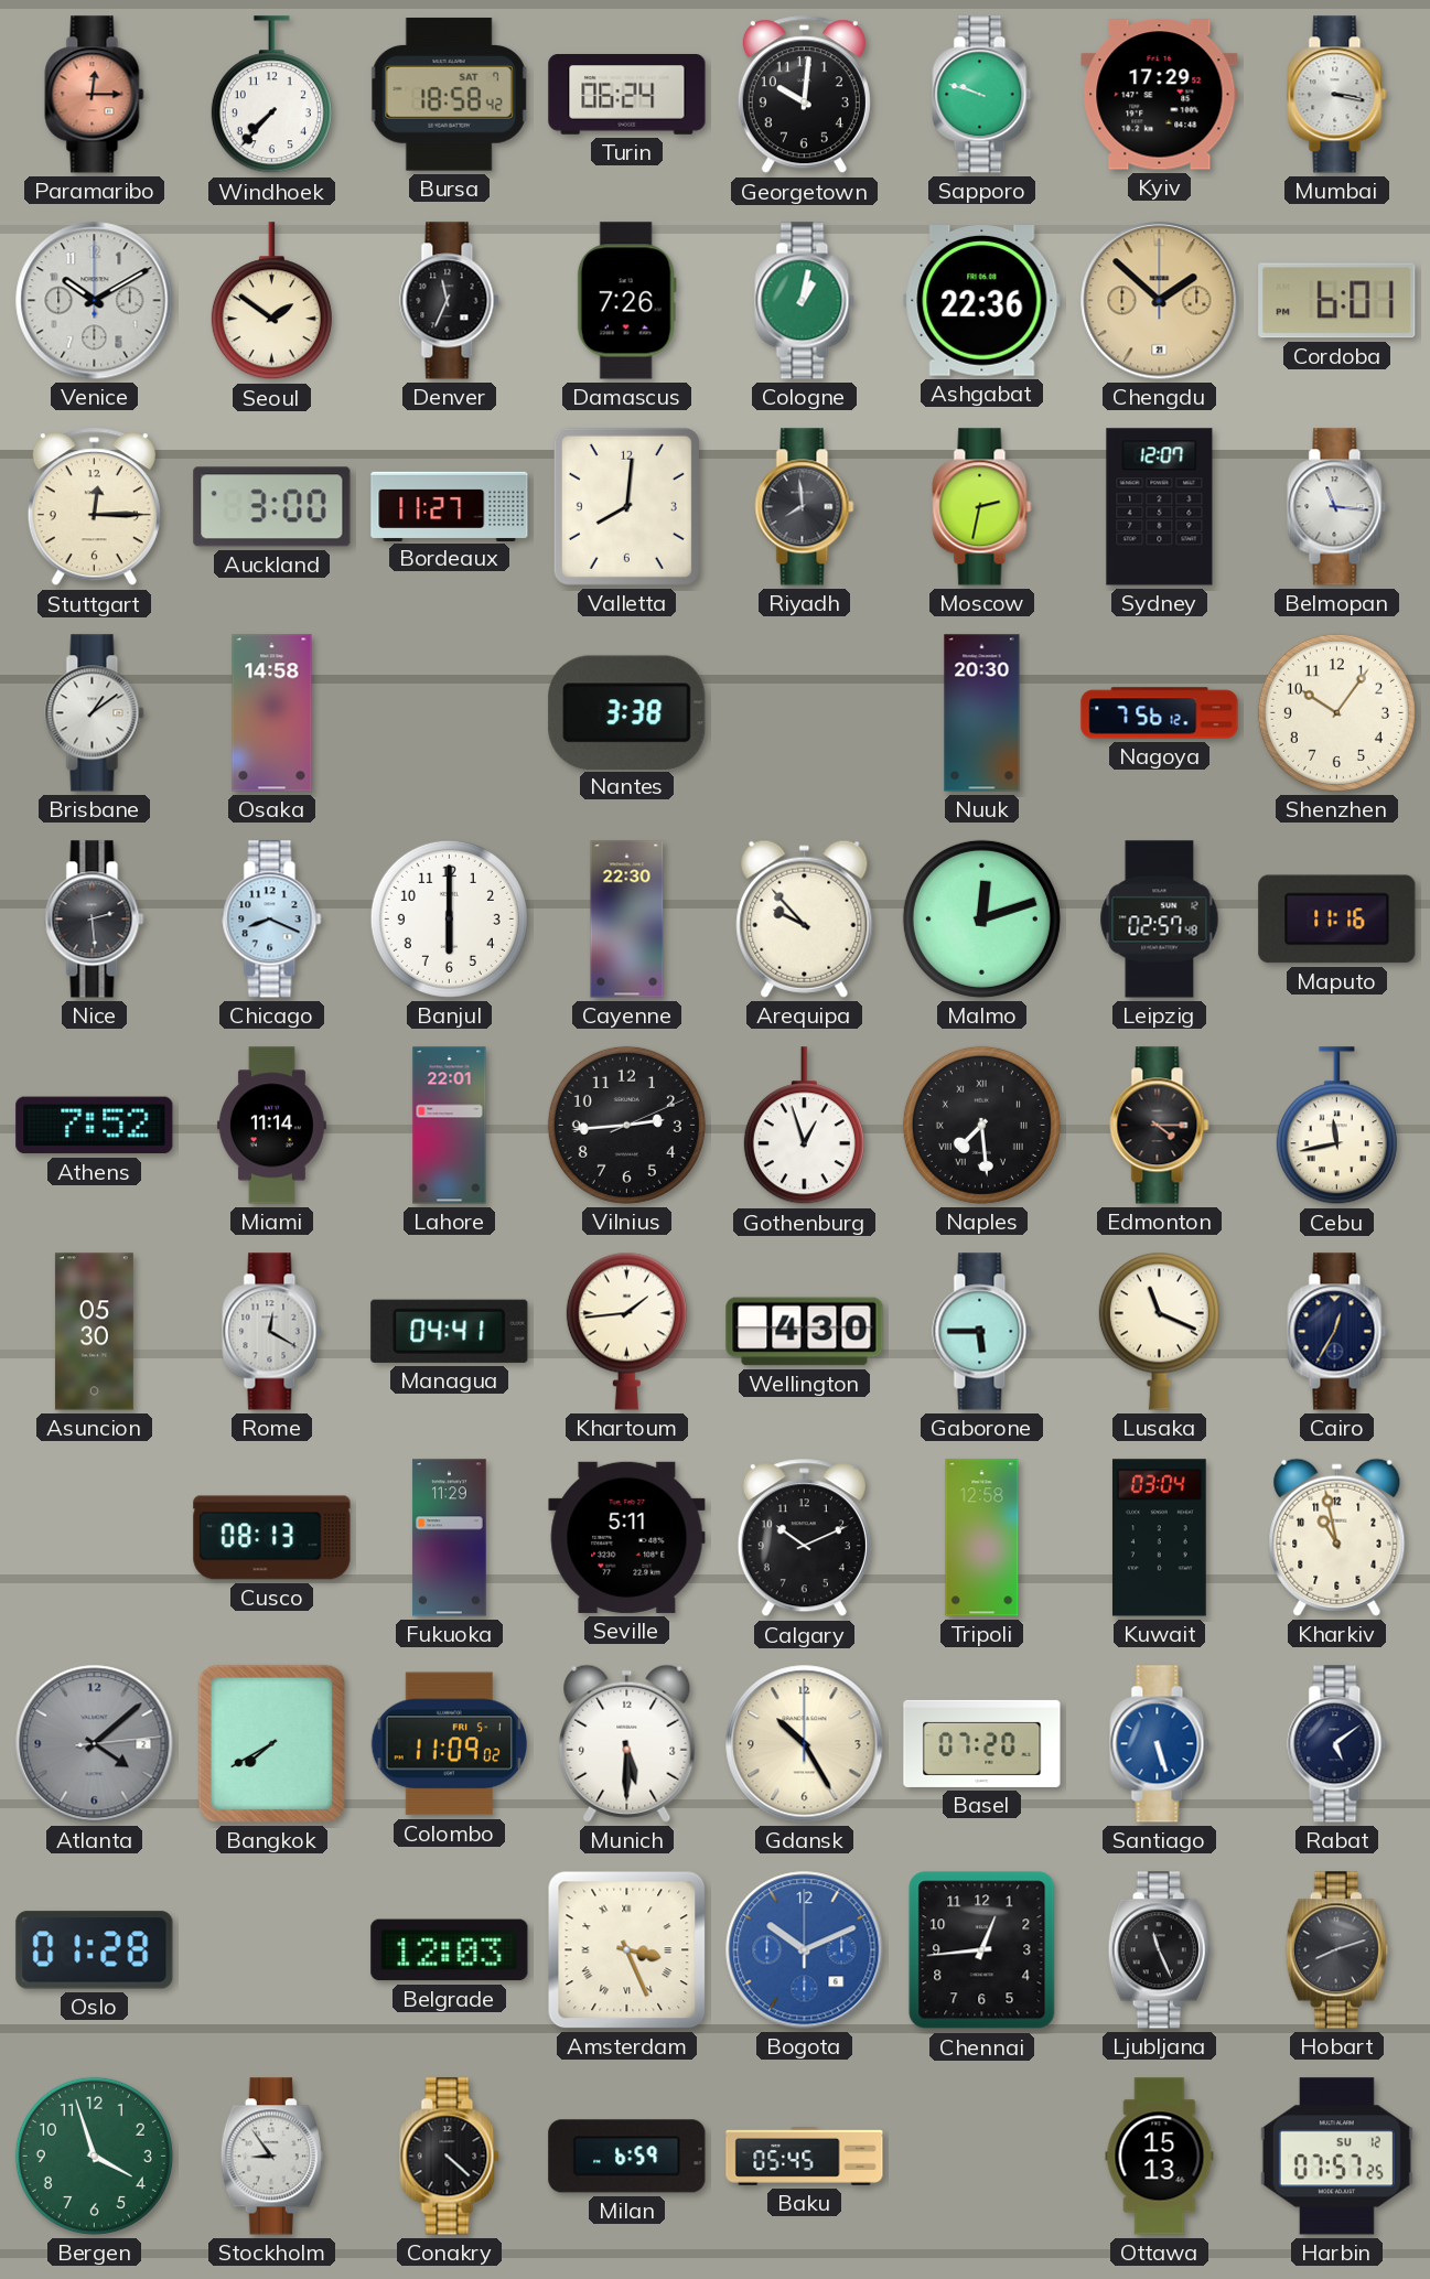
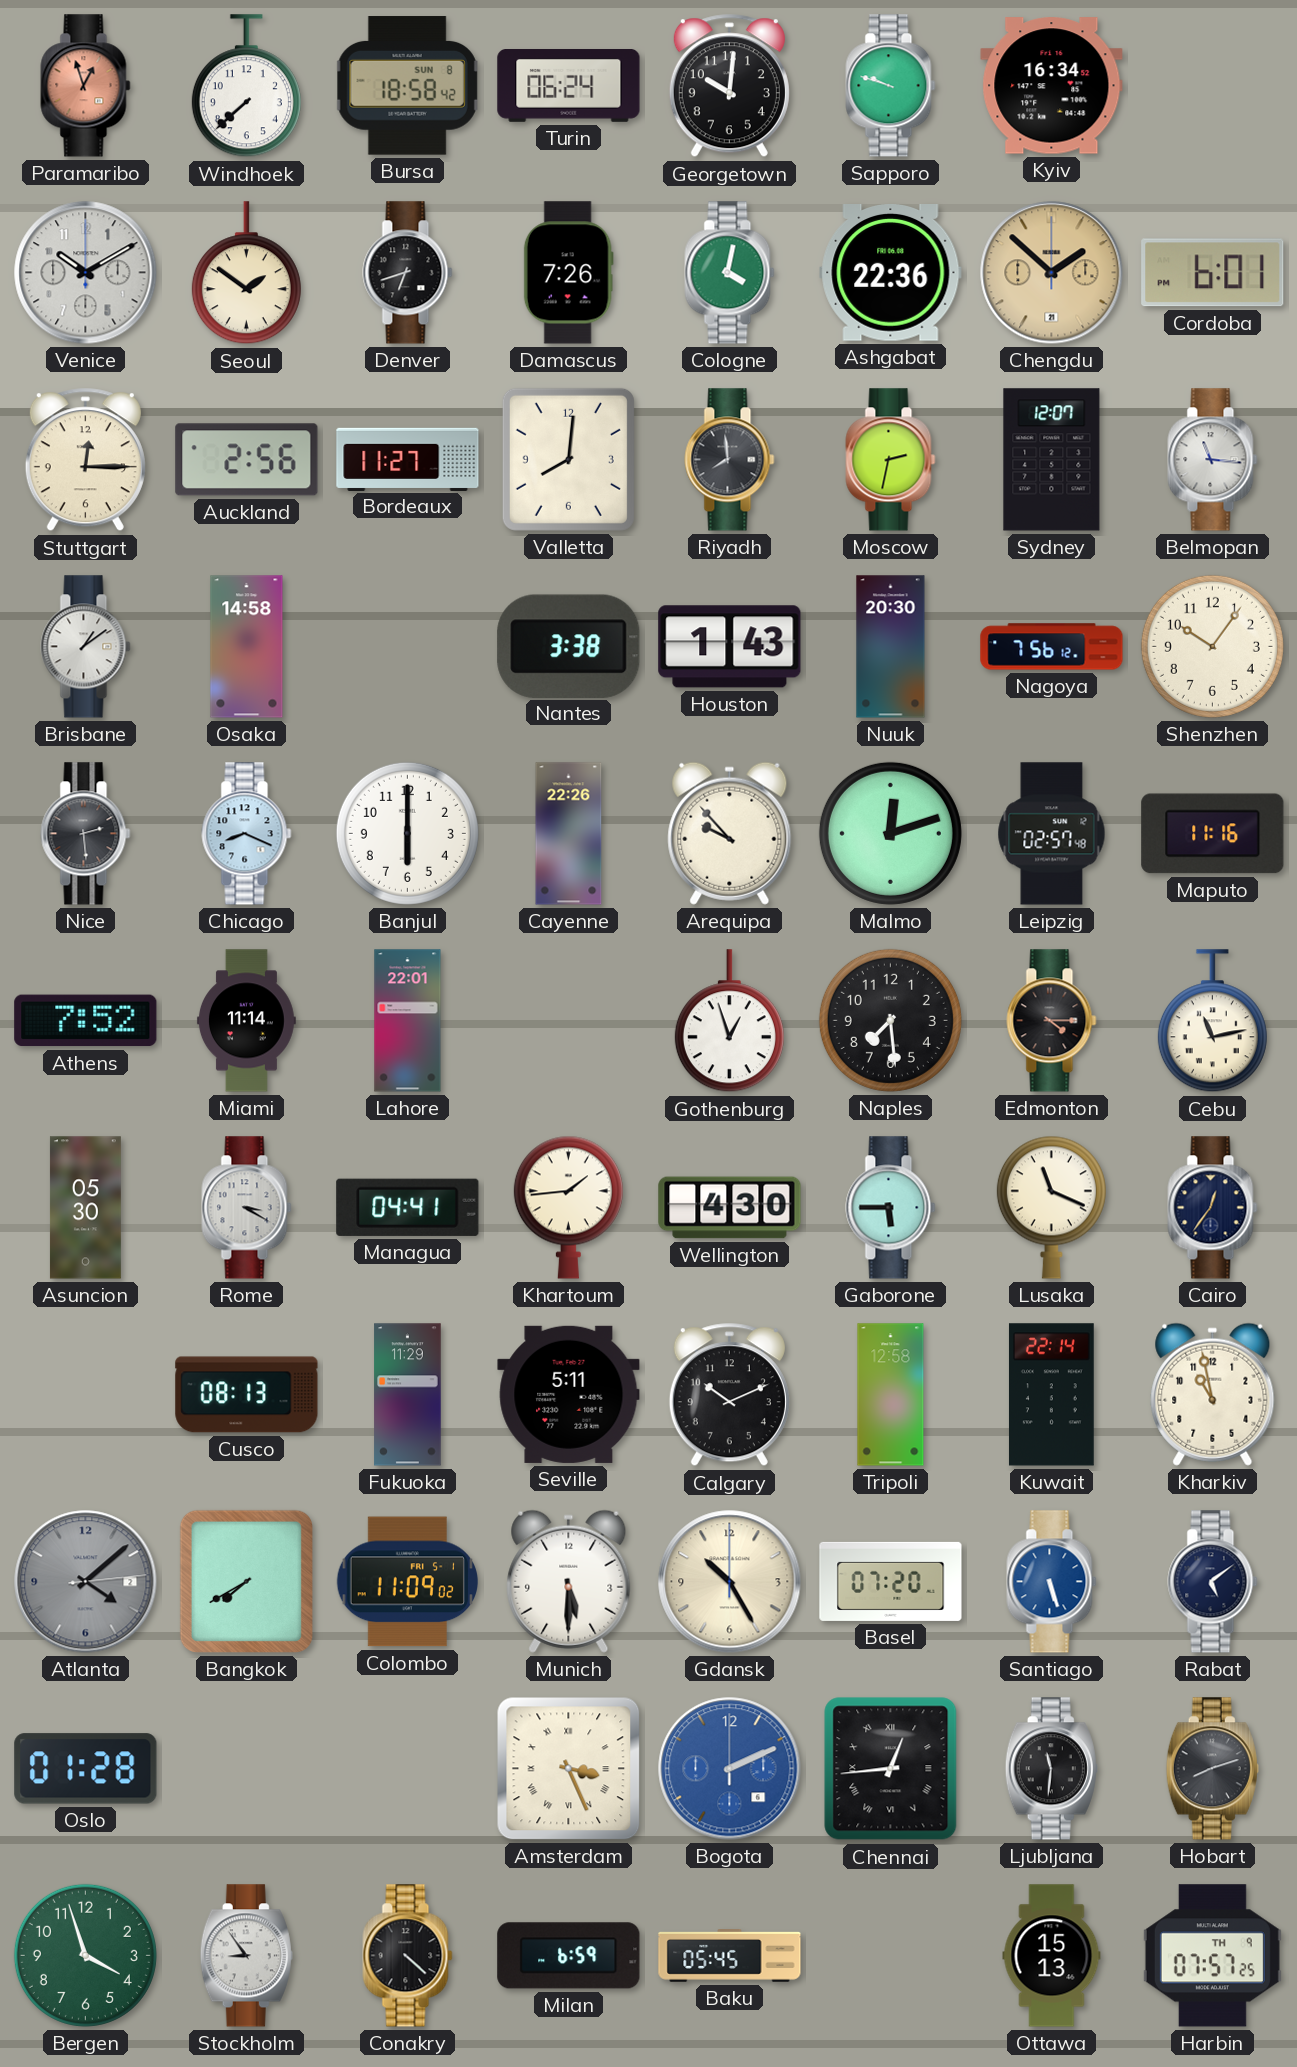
Paramaribo: 12:15 -> 12:57 (86, 86)
Windhoek: 7:37 -> 7:38 (246, 86)
Bursa date: SAT 7 -> SUN 8 (407, 86)
Kyiv: 17:29 -> 16:34 (1052, 86)
Mumbai: 3:17 -> none (1337, 95)
Denver: 11:34 -> 6:42 (408, 273)
Cologne: 1:02 -> 4:02 (730, 273)
Auckland: 3:00 -> 2:56 (247, 460)
Houston: none -> 1:43 (730, 647)
Cayenne: 22:30 -> 22:26 (569, 834)
Vilnius: 2:44 -> none (626, 1125)
Naples numerals: Roman -> Arabic (890, 1020)
Cebu: 11:43 -> 11:13 (1212, 1021)
Rome: 12:20 -> 3:20 (247, 1208)
Cairo: 12:35 -> 12:36 (1213, 1208)
Kuwait: 03:04 -> 22:14 (1052, 1395)
Belgrade: 12:03 -> none (450, 1950)
Bogota: 10:11 -> 2:11 (730, 1769)
Chennai numerals: Arabic -> Roman (891, 1769)
Ljubljana: 11:26 -> 11:31 (1051, 1769)
Harbin date: SU 12 -> TH 9 (1212, 1956)
